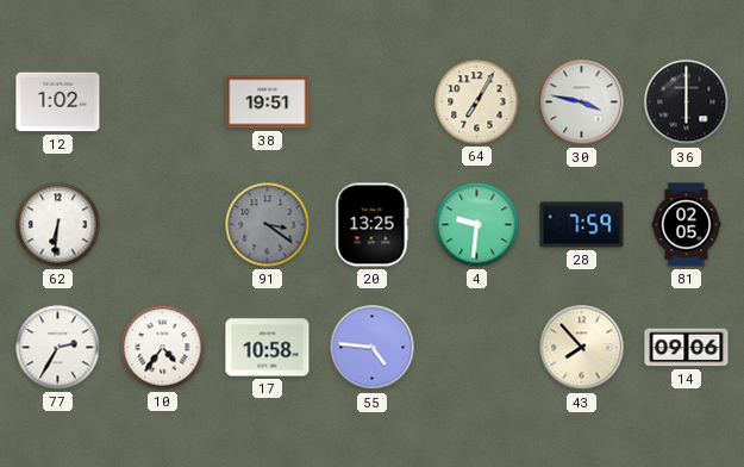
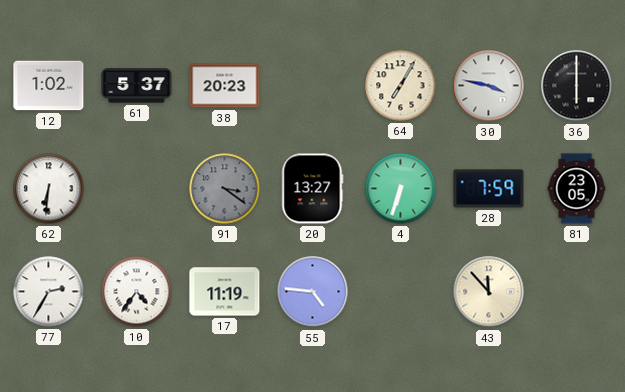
61: none -> 5:37 (137, 86)
38: 19:51 -> 20:23 (225, 86)
20: 13:25 -> 13:27 (313, 189)
4: 9:31 -> 6:33 (401, 189)
81: 02:05 -> 23:05 (577, 189)
17: 10:58 -> 11:19 (225, 292)
43: 7:53 -> 11:53 (489, 292)
14: 09:06 -> none (687, 348)
